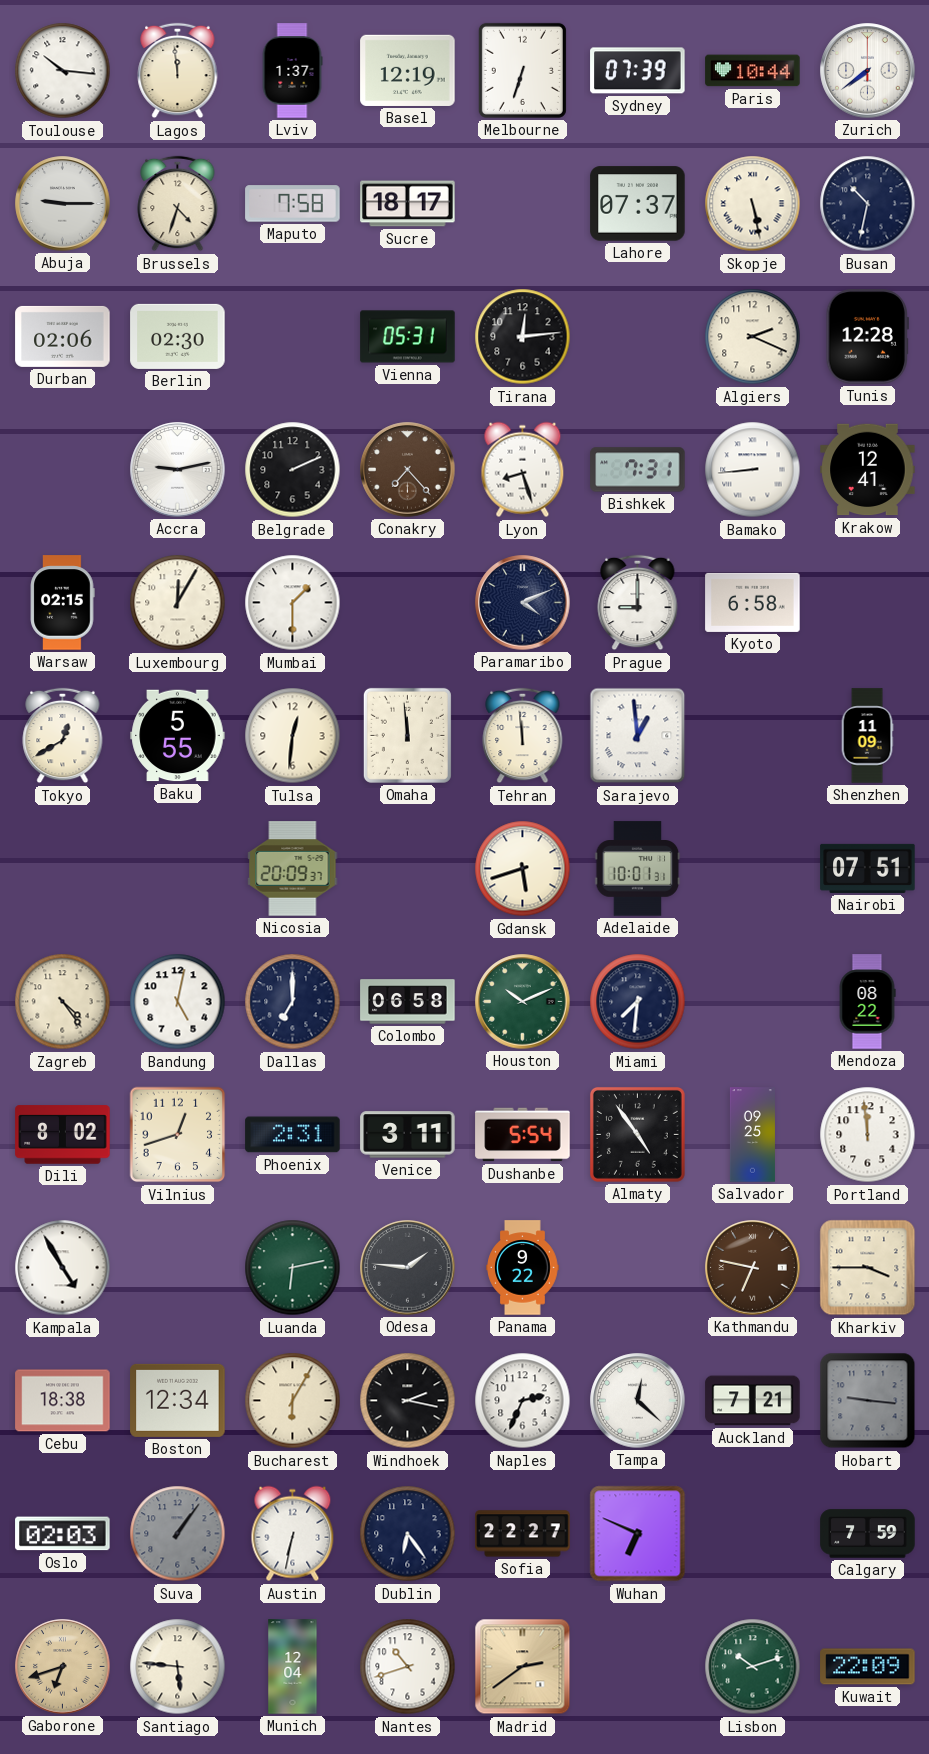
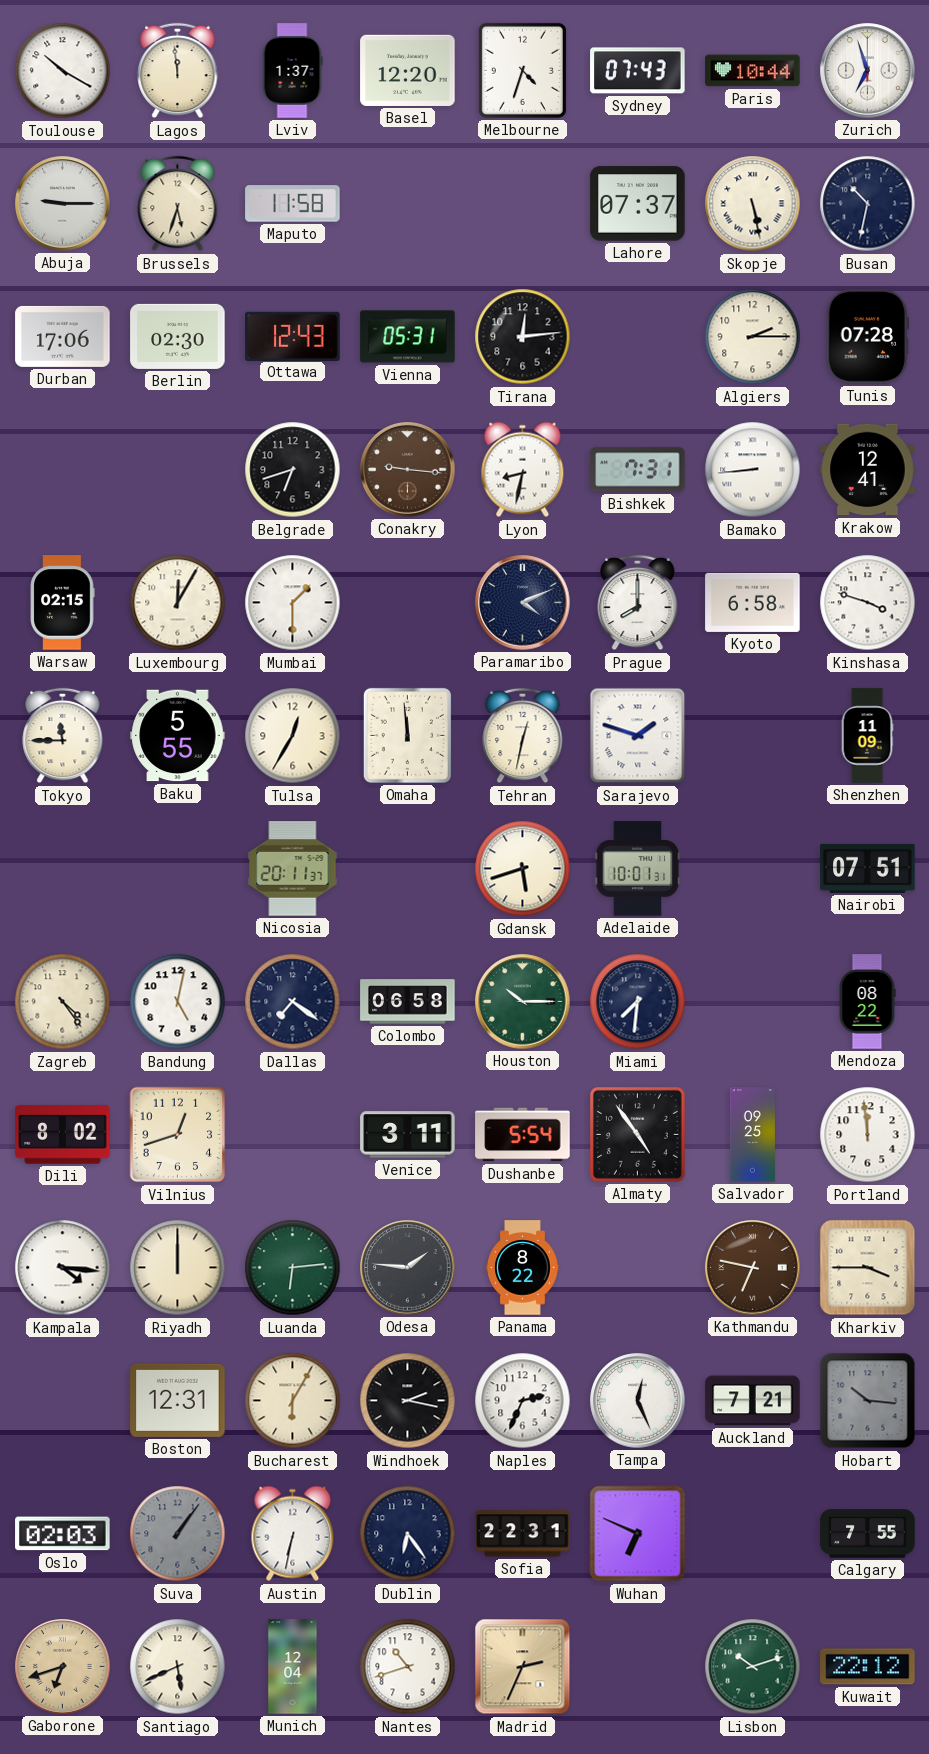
Toulouse: 10:16 -> 10:20 (63, 71)
Basel: 12:19 -> 12:20 (408, 70)
Melbourne: 6:33 -> 4:33 (522, 70)
Sydney: 07:39 -> 07:43 (638, 71)
Zurich: 7:39 -> 6:57 (868, 71)
Brussels: 4:33 -> 5:33 (178, 204)
Maputo: 7:58 -> 11:58 (293, 204)
Sucre: 18:17 -> none (408, 204)
Durban: 02:06 -> 17:06 (63, 336)
Ottawa: none -> 12:43 (293, 336)
Algiers: 2:19 -> 2:15 (753, 337)
Tunis: 12:28 -> 07:28 (867, 337)
Accra: 9:13 -> none (178, 470)
Belgrade: 2:11 -> 6:42 (293, 470)
Conakry: 7:23 -> 9:16 (408, 470)
Lyon: 8:27 -> 8:32 (523, 470)
Prague: 9:00 -> 8:00 (638, 603)
Kinshasa: none -> 3:48 (868, 603)
Tokyo: 12:40 -> 11:45 (63, 736)
Tulsa: 12:31 -> 12:35 (293, 736)
Tehran: 11:59 -> 12:32 (523, 736)
Sarajevo: 12:59 -> 1:48 (638, 736)
Nicosia: 20:09 -> 20:11 (293, 869)
Dallas: 7:00 -> 7:21 (293, 1002)
Houston: 10:11 -> 10:15 (523, 1002)
Phoenix: 2:31 -> none (293, 1135)
Kampala: 4:55 -> 4:16 (63, 1268)
Riyadh: none -> 12:00 (178, 1268)
Luanda: 6:13 -> 6:14 (293, 1268)
Panama: 9:22 -> 8:22 (523, 1268)
Cebu: 18:38 -> none (63, 1401)
Boston: 12:34 -> 12:31 (178, 1400)
Tampa: 12:22 -> 12:26 (638, 1401)
Hobart: 9:16 -> 10:16 (868, 1401)
Sofia: 22:27 -> 22:31 (523, 1534)
Calgary: 7:59 -> 7:55 (868, 1534)
Santiago: 5:46 -> 5:41 (178, 1667)
Madrid: 2:39 -> 2:34 (523, 1667)
Kuwait: 22:09 -> 22:12 (868, 1667)
